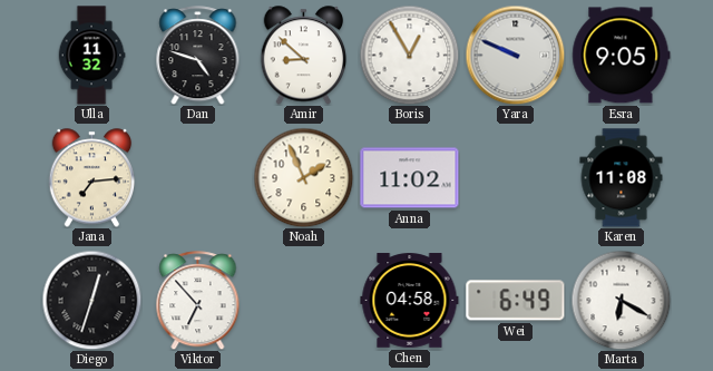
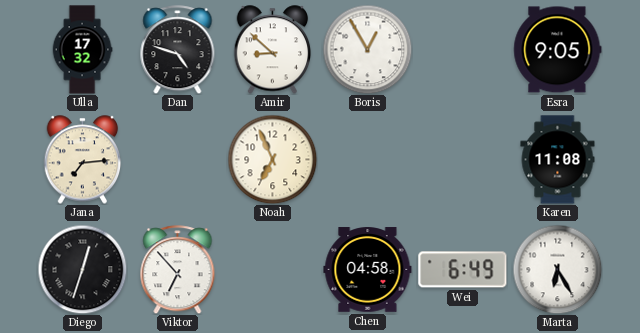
Ulla: 11:32 -> 17:32 (82, 50)
Yara: 9:49 -> none (515, 55)
Noah: 1:56 -> 6:56 (272, 159)
Anna: 11:02 -> none (410, 178)
Marta: 6:20 -> 6:25 (557, 269)
